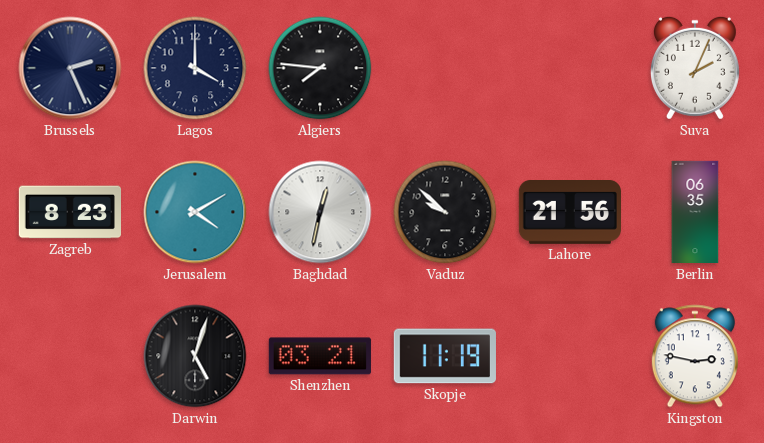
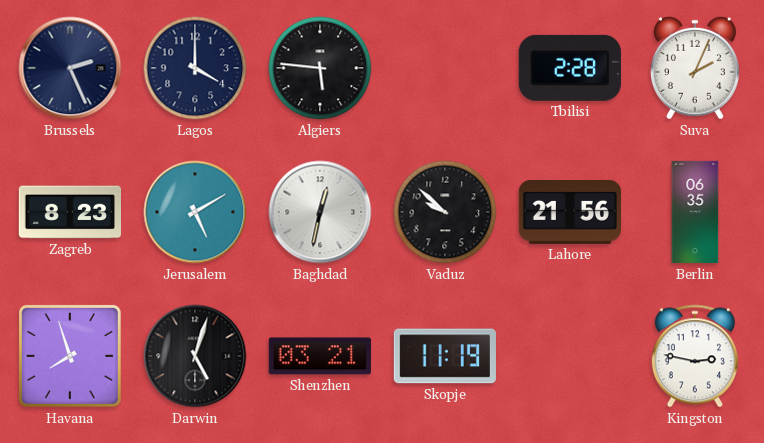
Algiers: 7:46 -> 5:46 (320, 68)
Tbilisi: none -> 2:28 (570, 68)
Jerusalem: 4:10 -> 5:10 (195, 212)
Havana: none -> 7:57 (70, 356)
